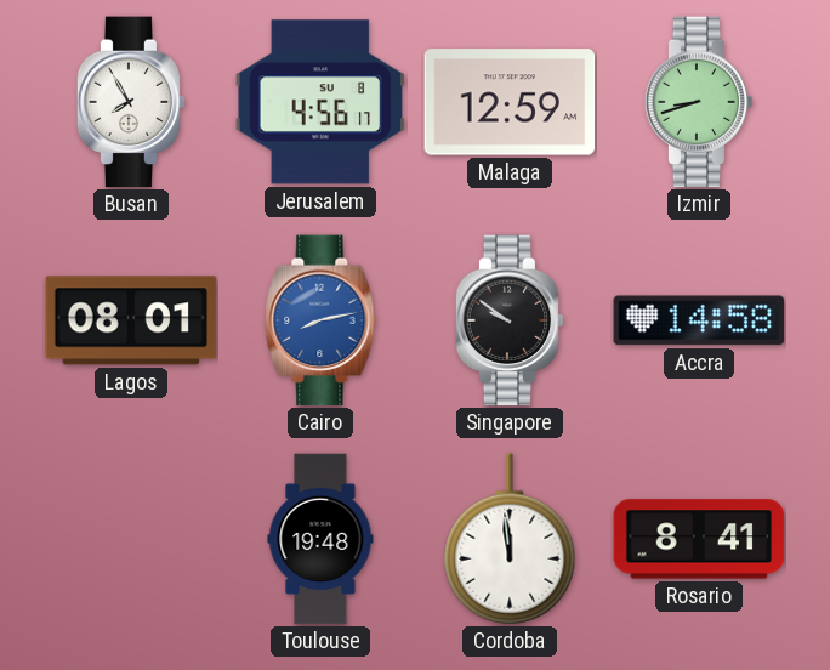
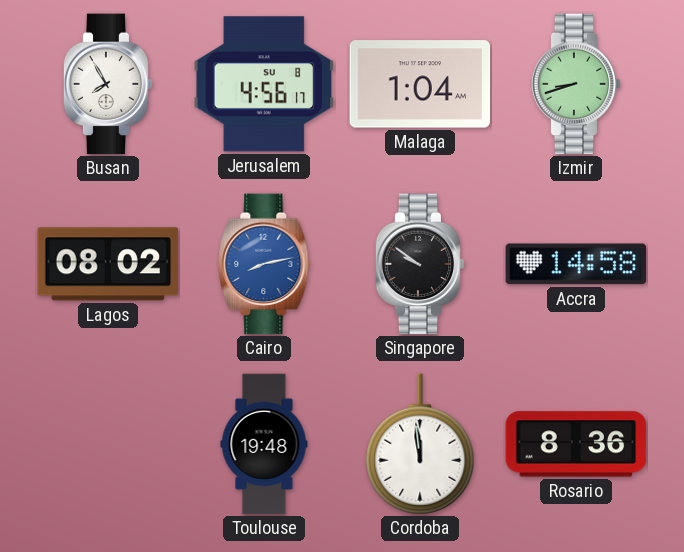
Malaga: 12:59 -> 1:04 (420, 84)
Lagos: 08:01 -> 08:02 (108, 264)
Rosario: 8:41 -> 8:36 (576, 444)
